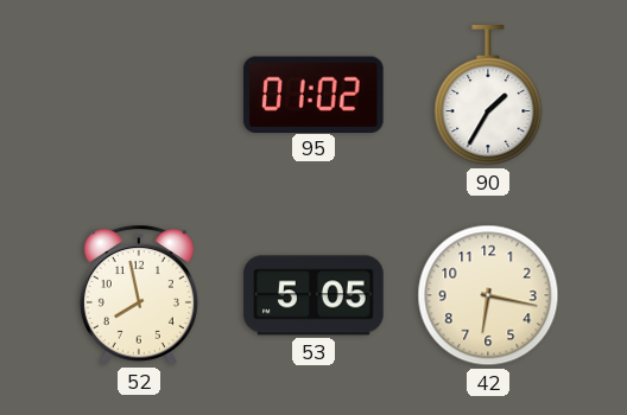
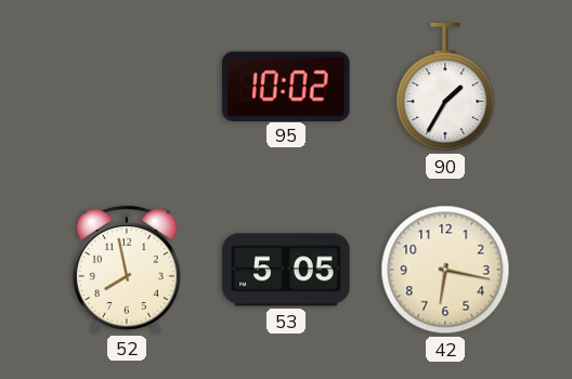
95: 01:02 -> 10:02 (286, 86)
